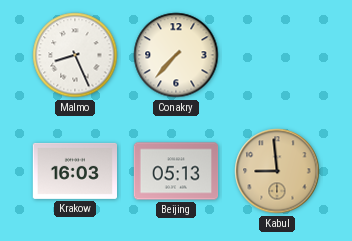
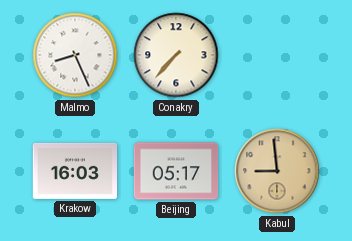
Beijing: 05:13 -> 05:17 (176, 171)
